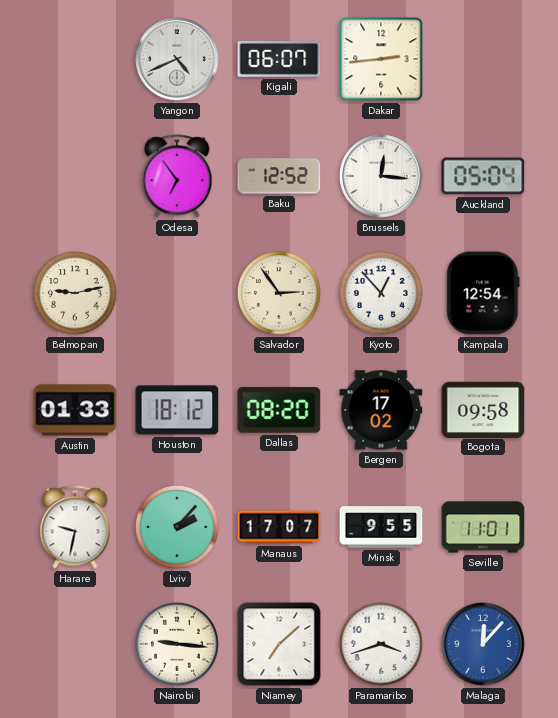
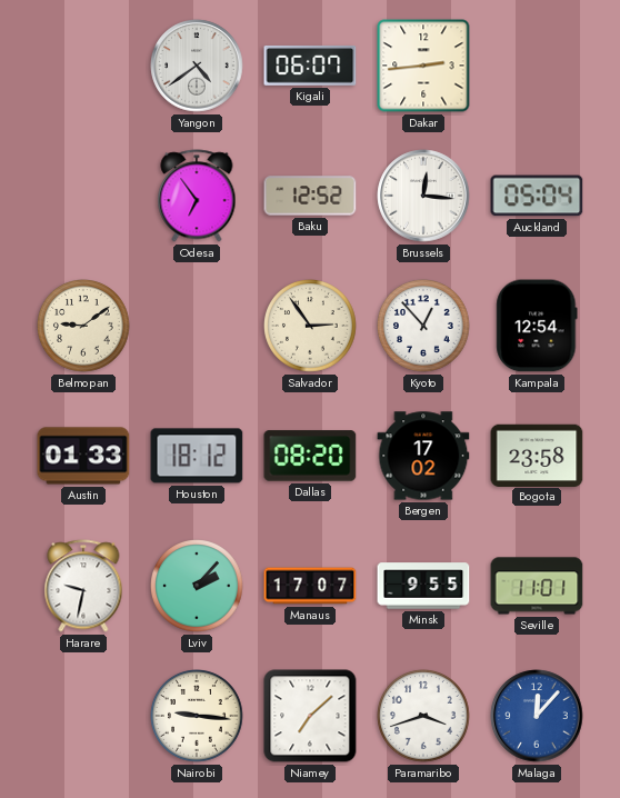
Yangon: 4:41 -> 4:39 (197, 66)
Belmopan: 9:13 -> 9:09 (84, 327)
Bogota: 09:58 -> 23:58 (537, 455)
